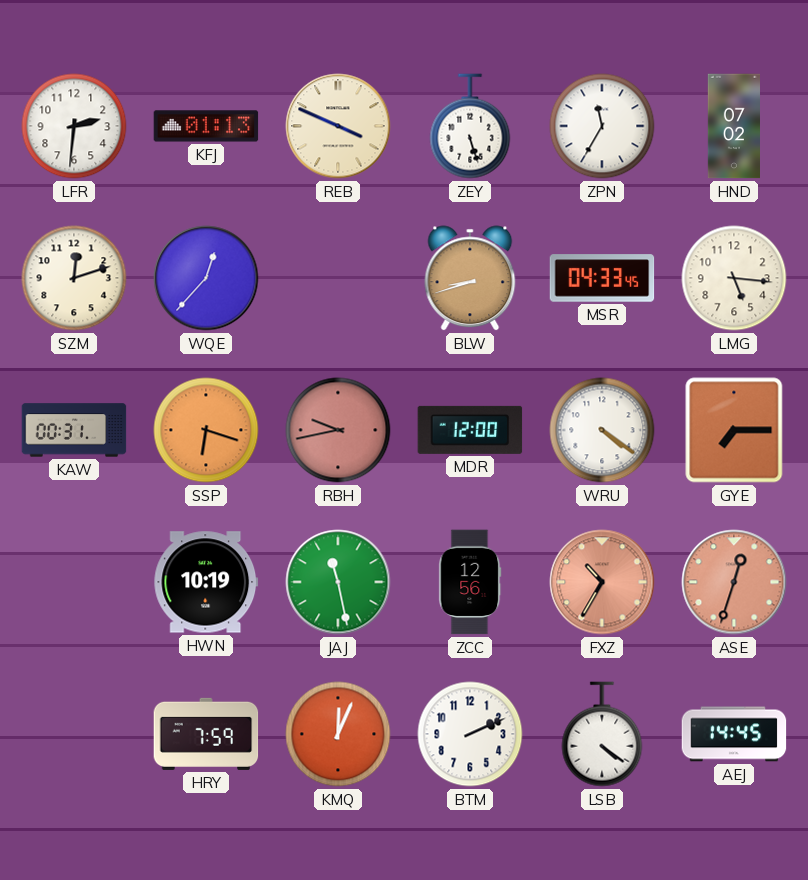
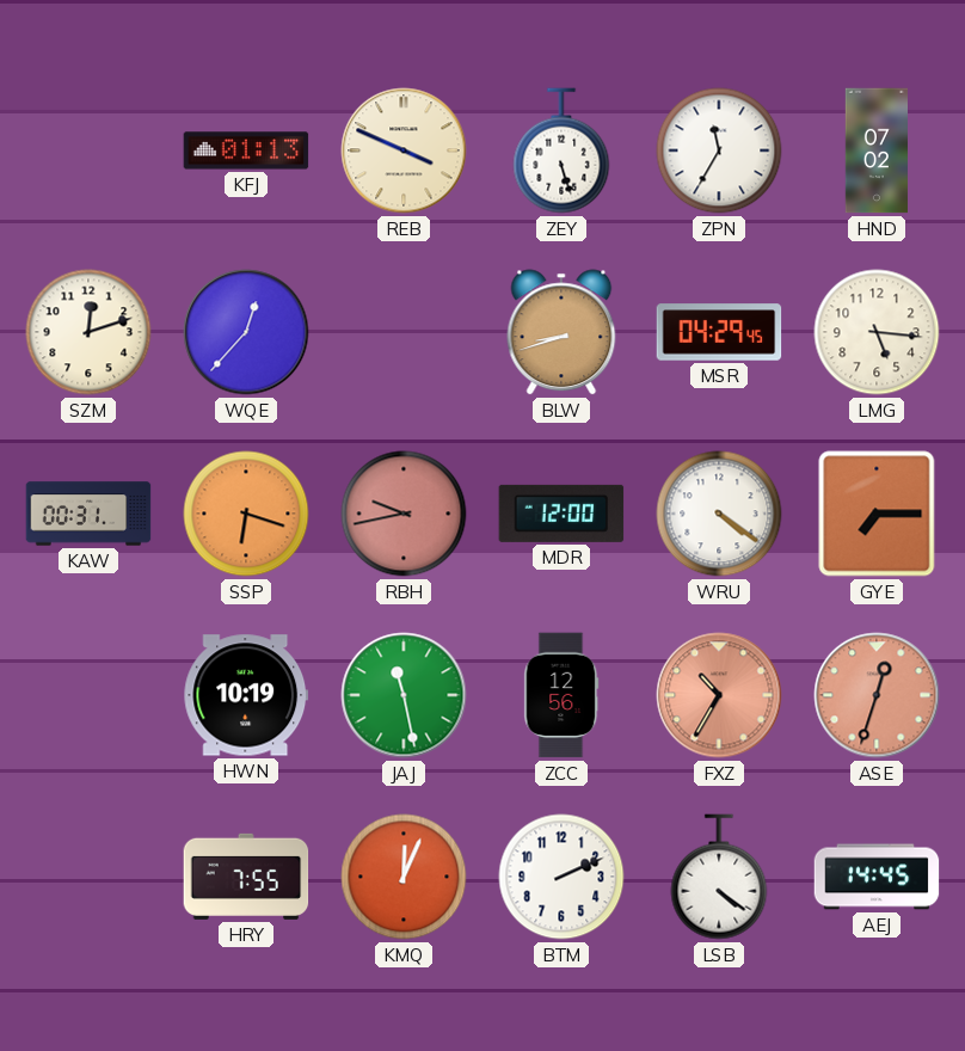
LFR: 2:31 -> none (74, 126)
MSR: 04:33 -> 04:29 (719, 332)
HRY: 7:59 -> 7:55 (246, 877)
